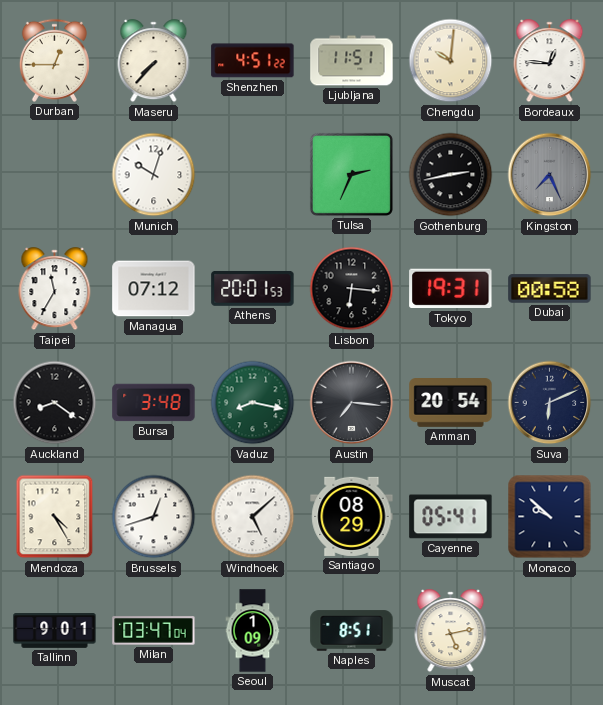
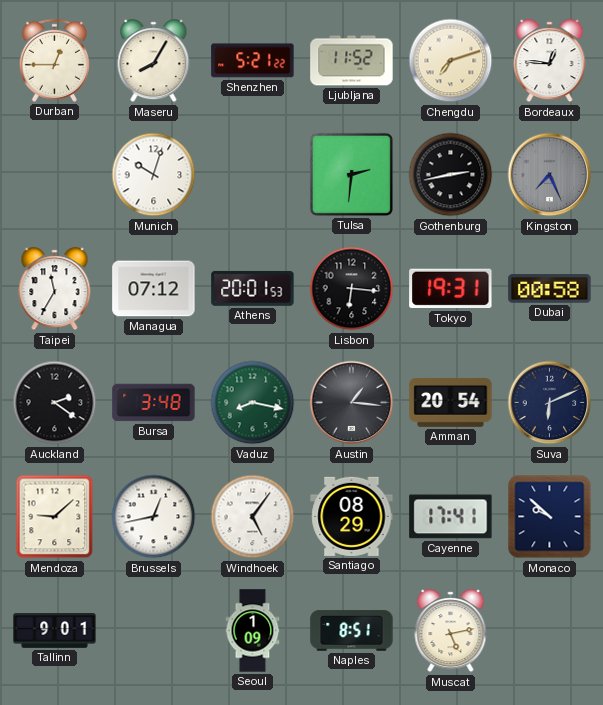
Maseru: 7:37 -> 8:05 (154, 61)
Shenzhen: 4:51 -> 5:21 (253, 61)
Ljubljana: 11:51 -> 11:52 (352, 61)
Chengdu: 10:01 -> 7:12 (451, 61)
Tulsa: 2:34 -> 2:31 (351, 174)
Auckland: 8:21 -> 2:21 (55, 403)
Austin: 7:16 -> 1:16 (352, 403)
Mendoza: 4:25 -> 9:08 (55, 517)
Brussels: 12:42 -> 12:43 (154, 517)
Windhoek: 5:08 -> 5:06 (253, 517)
Cayenne: 05:41 -> 17:41 (451, 517)
Milan: 03:47 -> none (154, 631)
